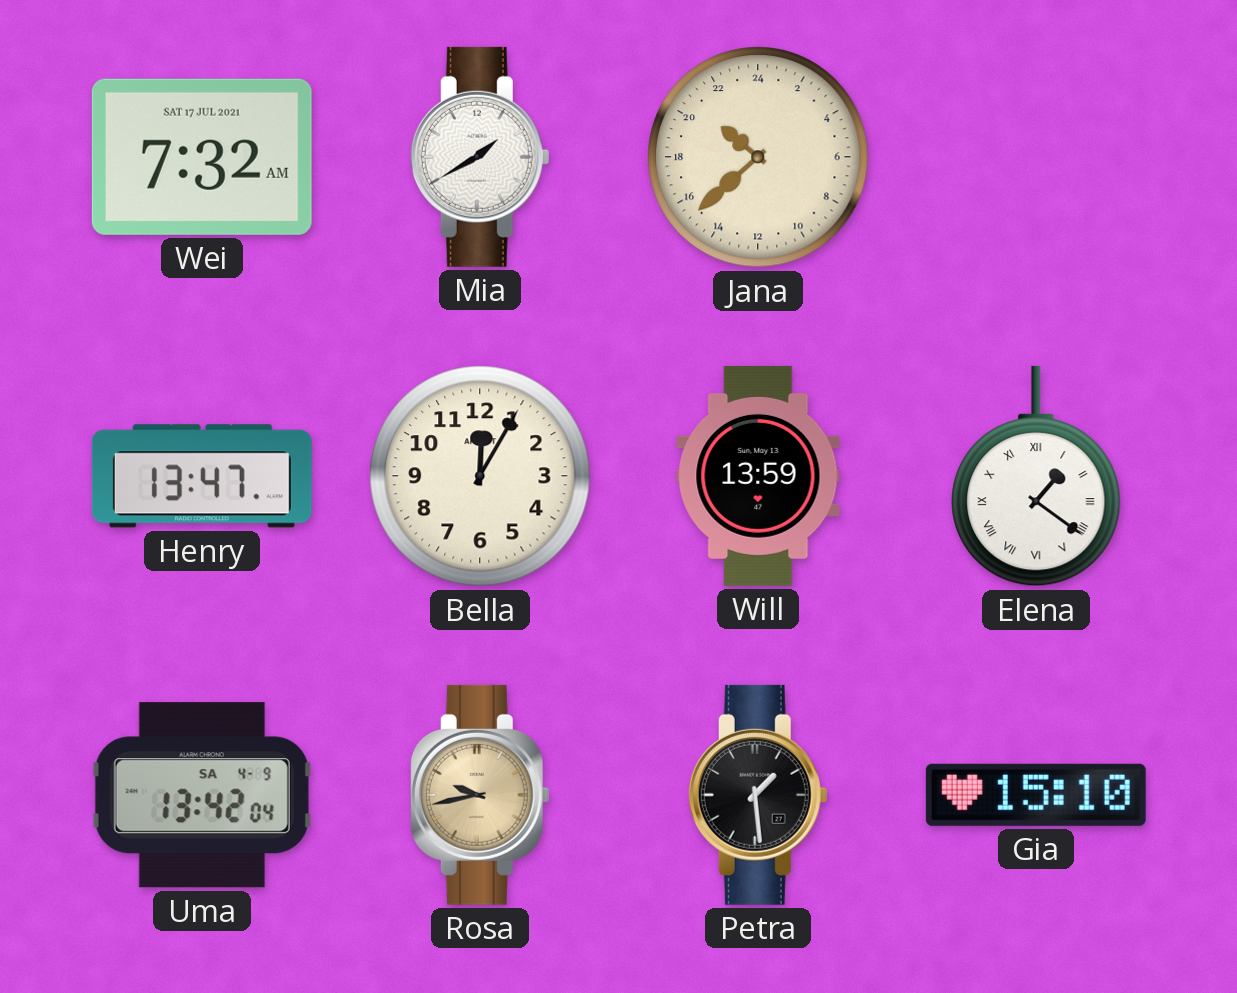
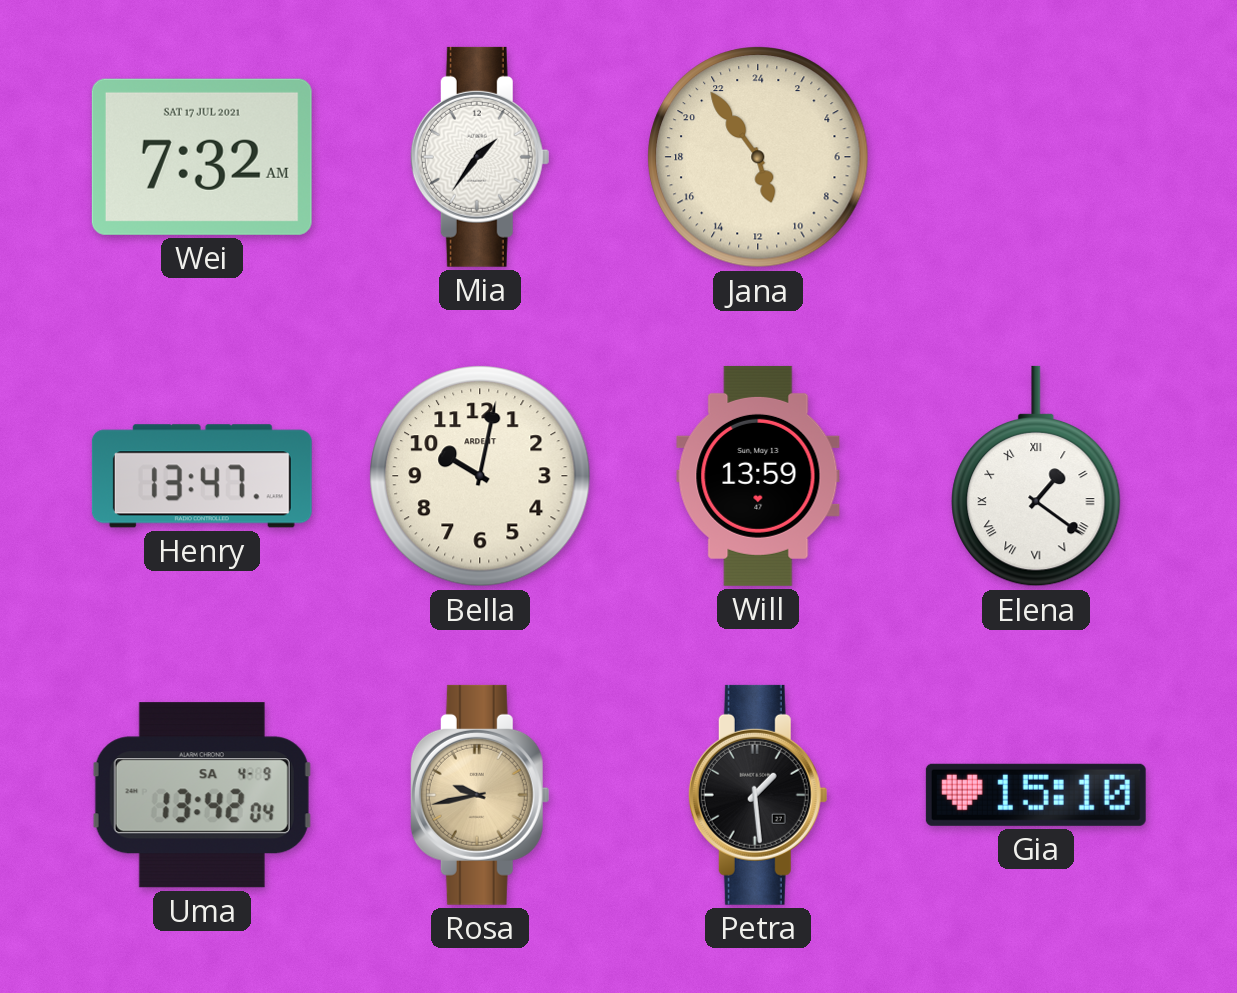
Mia: 1:40 -> 1:36 (480, 157)
Jana: 20:38 -> 10:54 (758, 157)
Bella: 12:05 -> 10:02 (480, 476)
